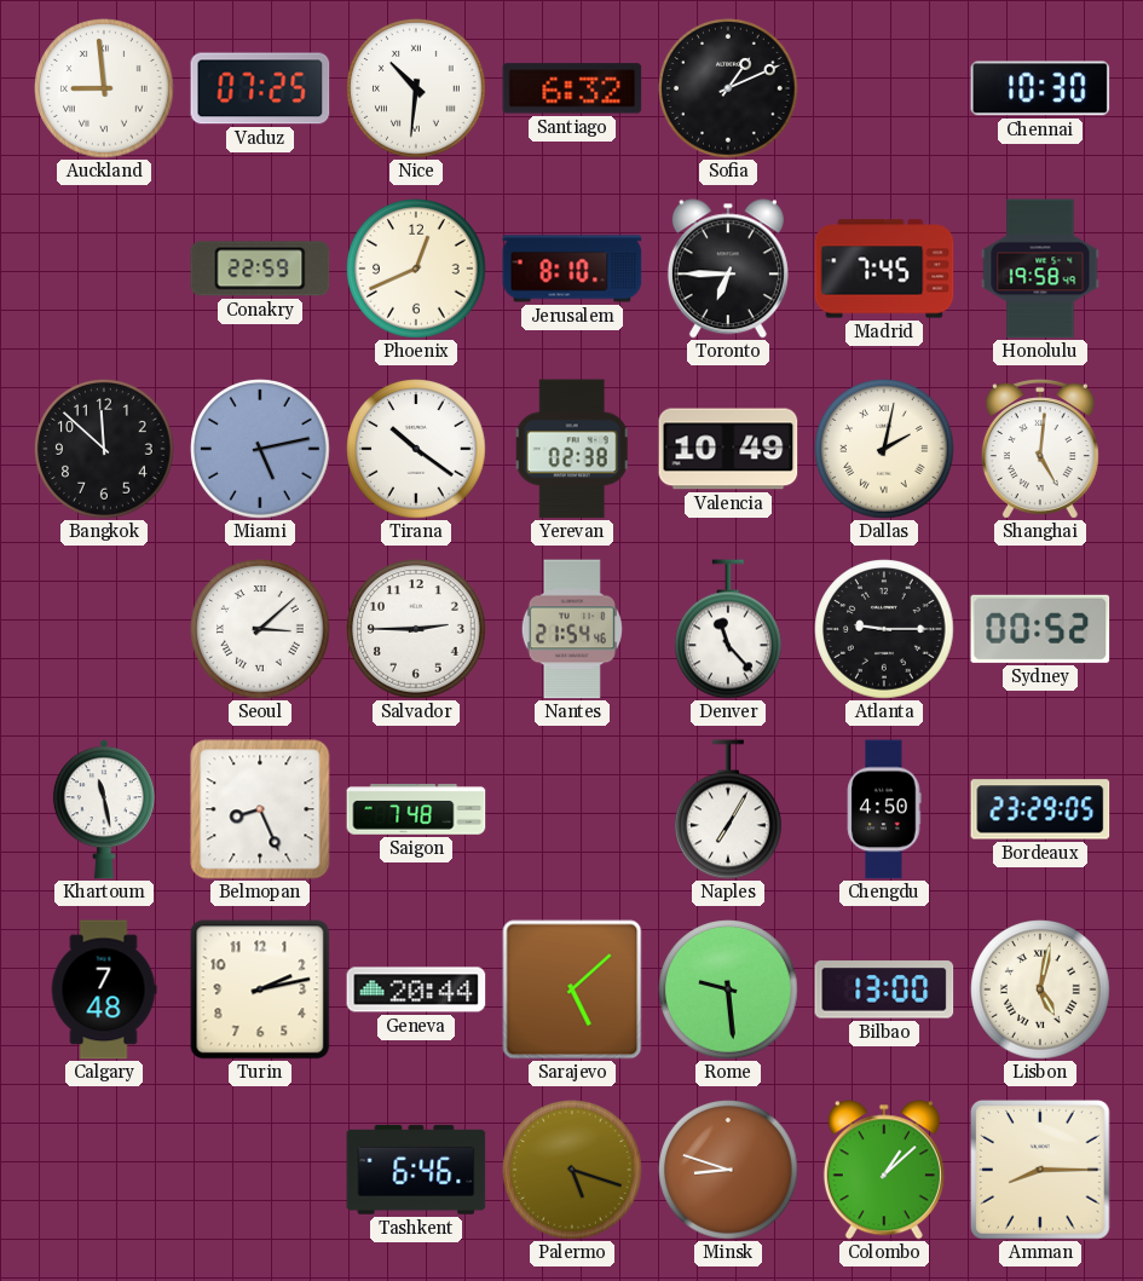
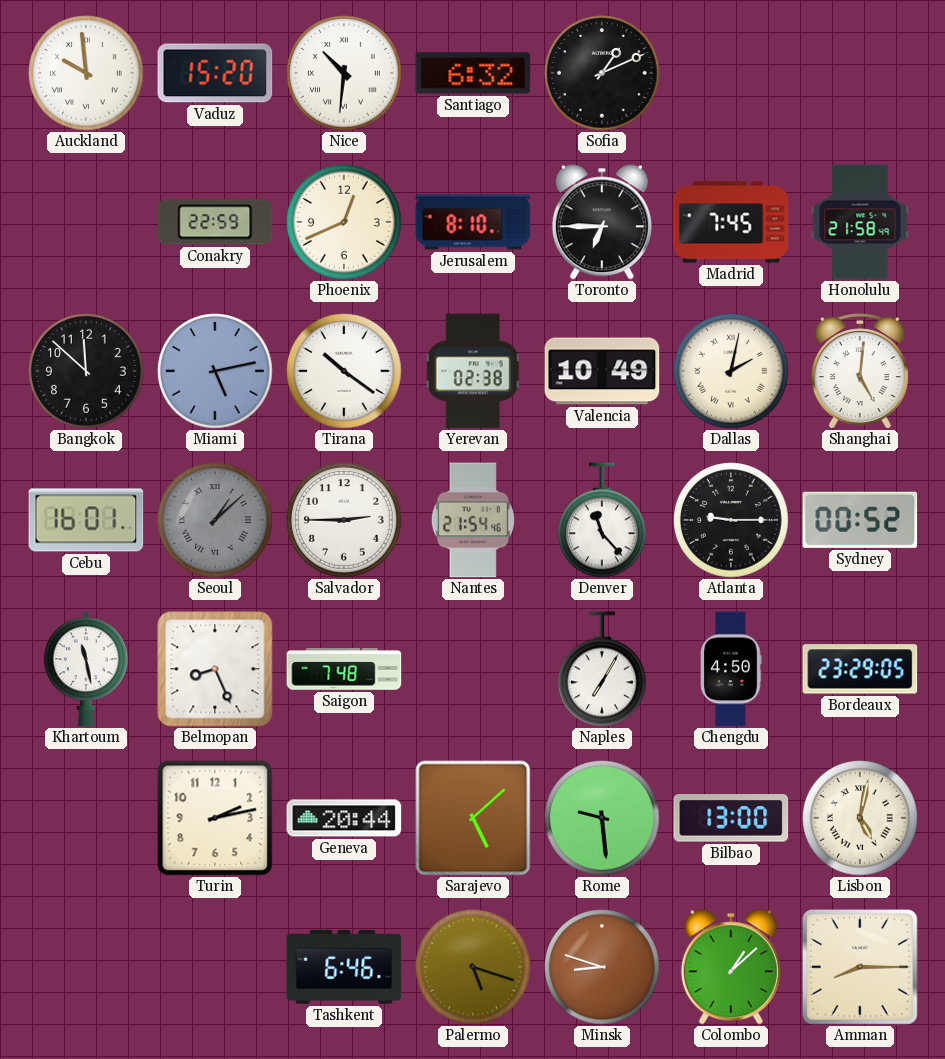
Auckland: 8:59 -> 9:59 (86, 73)
Vaduz: 07:25 -> 15:20 (215, 73)
Chennai: 10:30 -> none (1040, 88)
Honolulu: 19:58 -> 21:58 (860, 222)
Cebu: none -> 16:01 (86, 520)
Seoul: 3:08 -> 1:08 (215, 520)
Seoul dial: white -> grey (215, 520)
Calgary: 7:48 -> none (104, 989)
